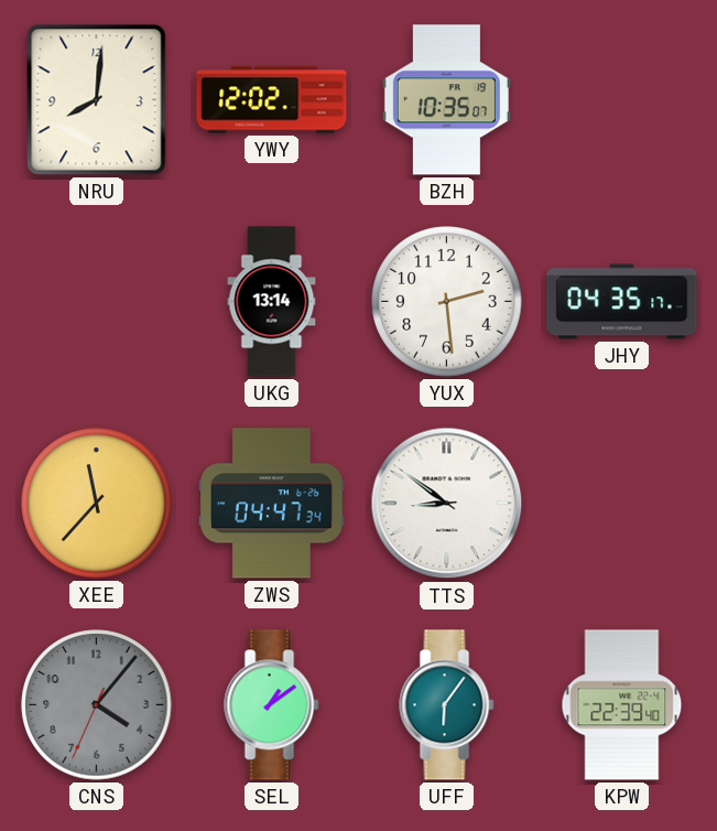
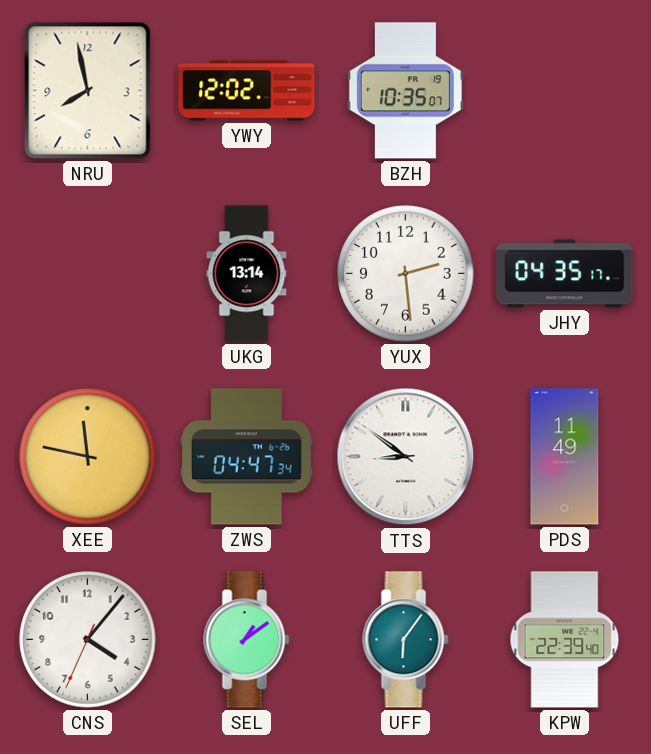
NRU: 8:01 -> 7:58 (88, 91)
XEE: 11:37 -> 11:47 (88, 457)
PDS: none -> 11:49 (565, 457)
CNS dial: grey -> white (88, 640)
